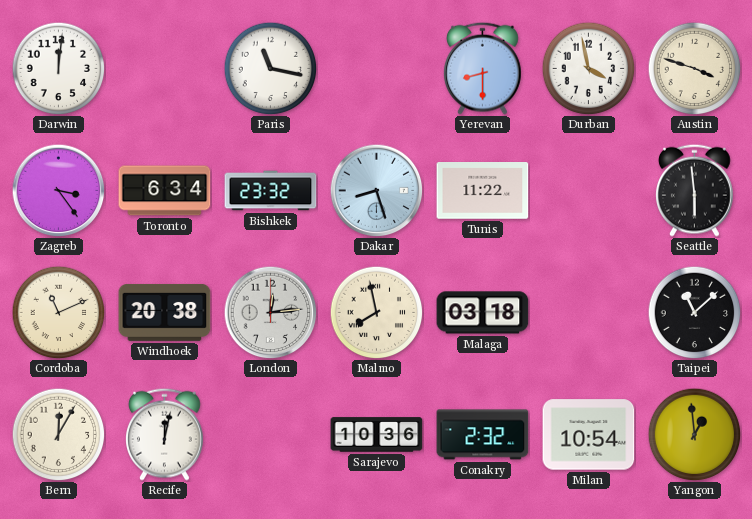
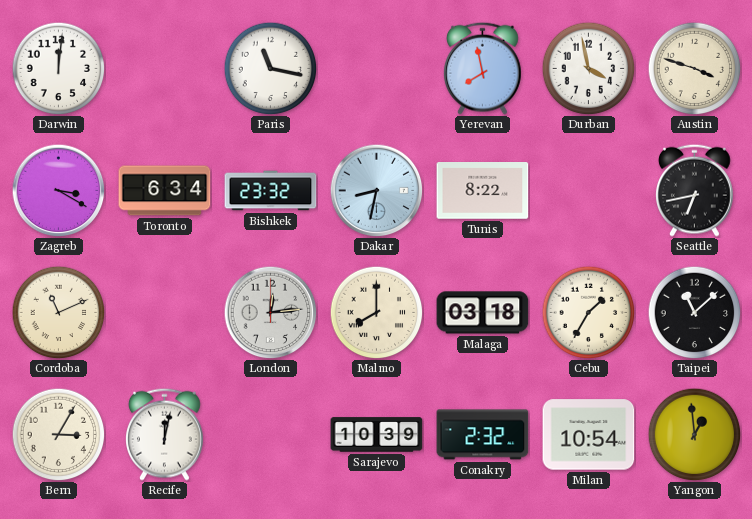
Yerevan: 8:30 -> 7:58 (483, 68)
Zagreb: 3:24 -> 3:20 (58, 190)
Dakar: 8:27 -> 8:32 (376, 190)
Tunis: 11:22 -> 8:22 (483, 191)
Seattle: 5:59 -> 6:43 (695, 190)
Windhoek: 20:38 -> none (165, 312)
Malmo: 7:58 -> 8:00 (376, 312)
Cebu: none -> 1:35 (588, 312)
Bern: 12:05 -> 3:05 (58, 434)
Sarajevo: 10:36 -> 10:39 (377, 435)
